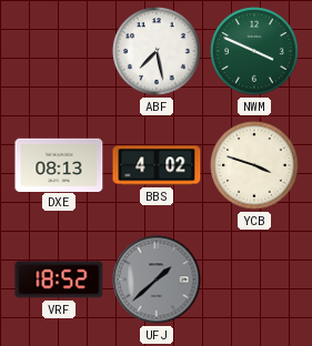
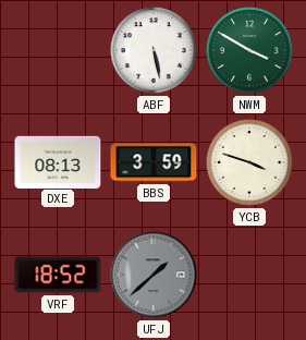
ABF: 7:28 -> 5:28 (154, 50)
NWM: 3:49 -> 3:50 (249, 50)
BBS: 4:02 -> 3:59 (154, 162)
